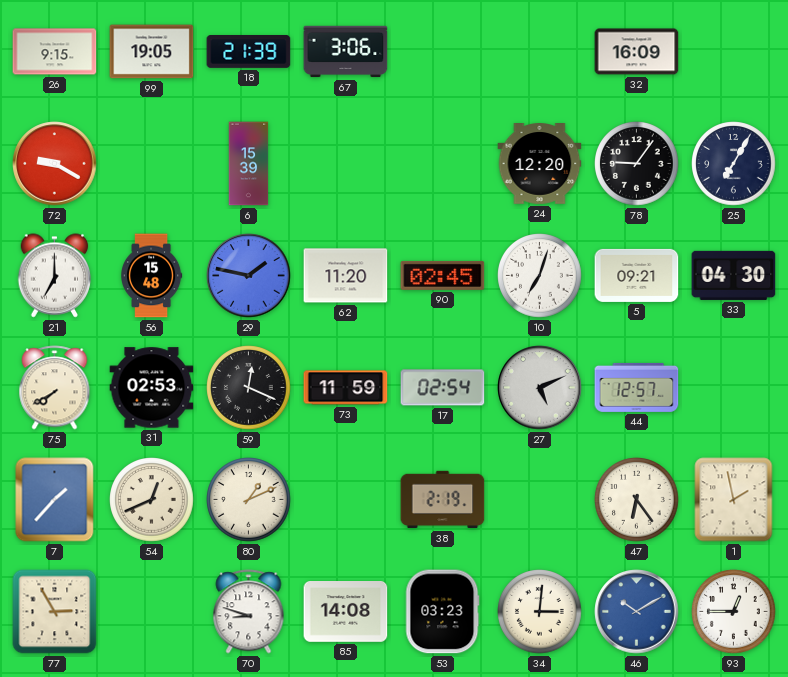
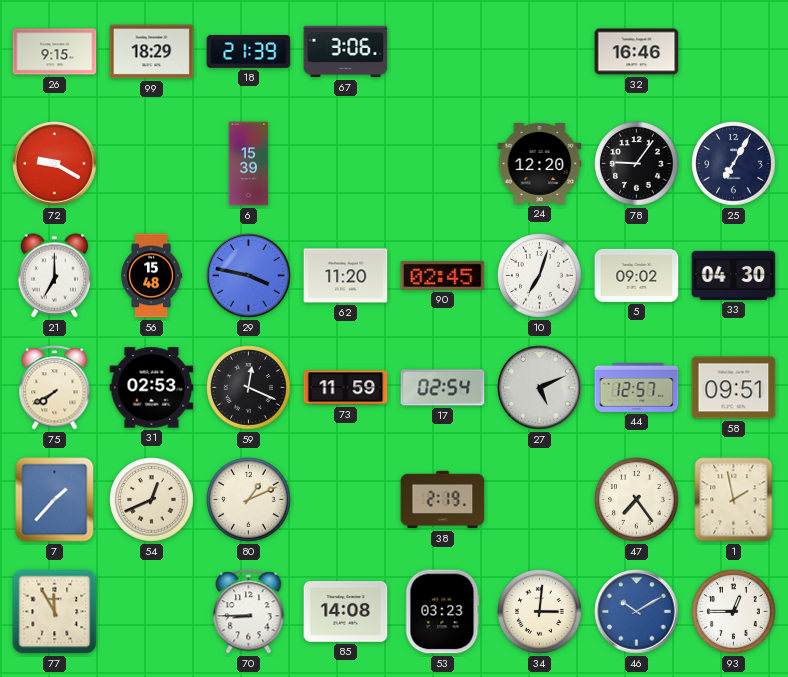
99: 19:05 -> 18:29 (152, 52)
32: 16:09 -> 16:46 (637, 52)
29: 1:47 -> 3:47 (249, 276)
5: 09:21 -> 09:02 (637, 275)
58: none -> 09:51 (734, 388)
47: 6:24 -> 7:24 (637, 500)
77: 2:55 -> 11:55 (55, 612)
70: 8:48 -> 8:45 (249, 612)
